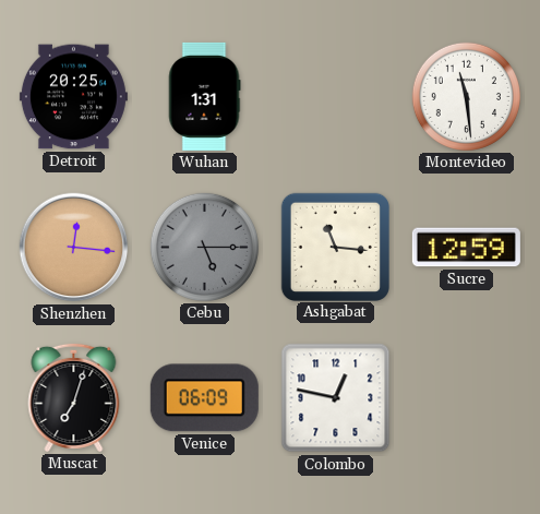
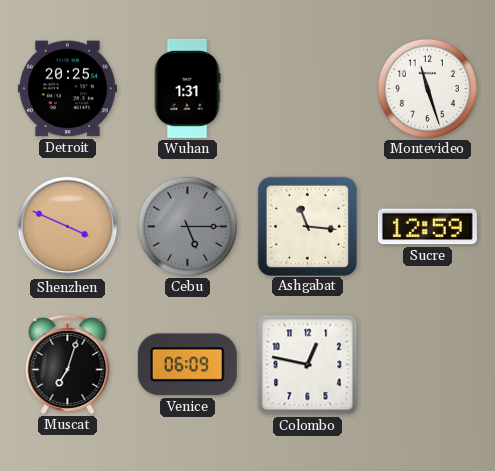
Montevideo: 11:29 -> 11:27 (427, 88)
Shenzhen: 12:16 -> 3:49 (68, 227)
